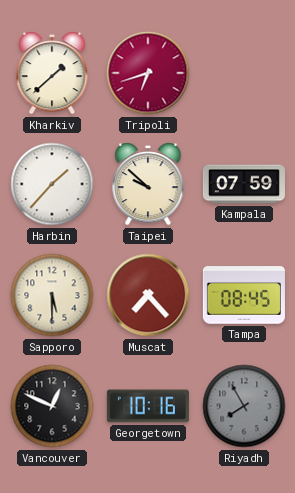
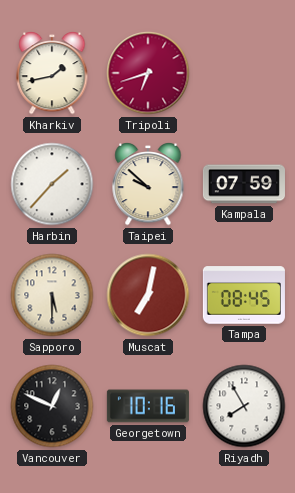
Kharkiv: 1:38 -> 1:43 (52, 73)
Muscat: 7:23 -> 7:02 (148, 295)
Riyadh dial: grey -> white (244, 406)
